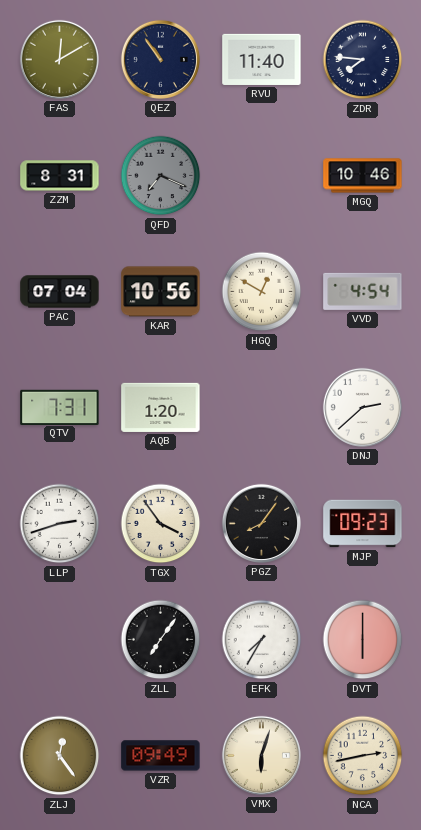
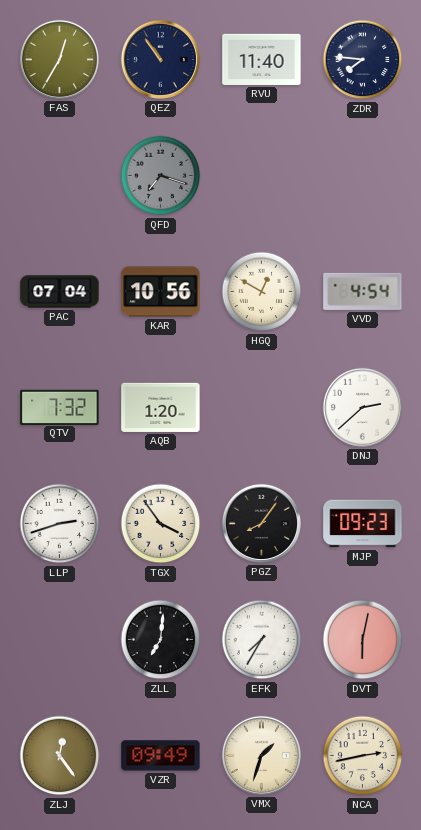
FAS: 12:10 -> 12:35 (59, 59)
ZZM: 8:31 -> none (60, 176)
QFD: 7:19 -> 7:18 (161, 176)
MGQ: 10:46 -> none (363, 176)
QTV: 7:31 -> 7:32 (60, 407)
ZLL: 7:06 -> 7:01 (161, 640)
DVT: 6:00 -> 6:02 (363, 640)
VMX: 6:03 -> 1:33 (261, 755)
